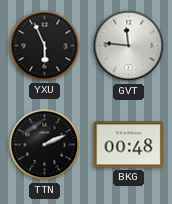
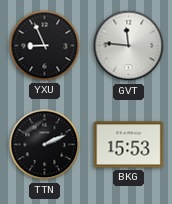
YXU: 5:56 -> 8:56 (45, 46)
BKG: 00:48 -> 15:53 (129, 145)
